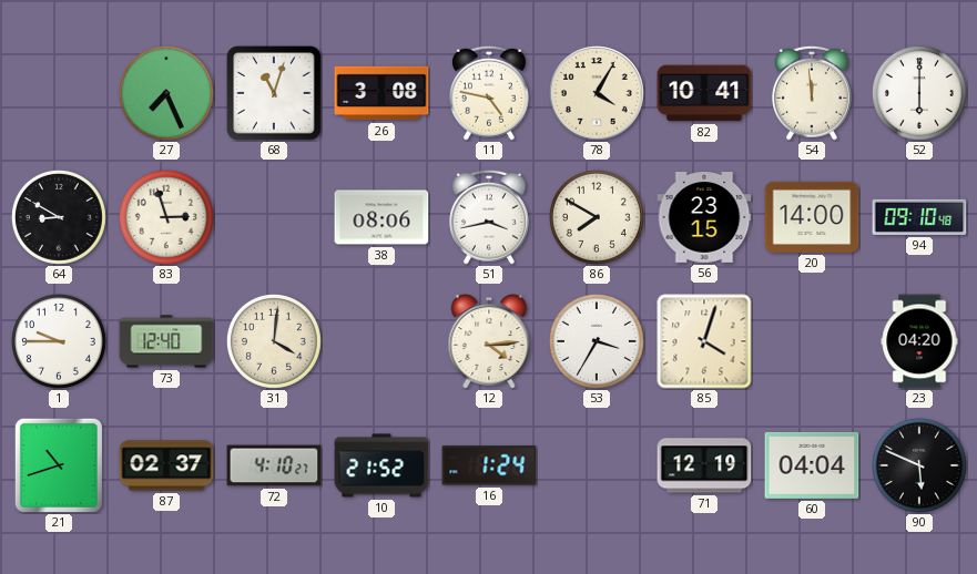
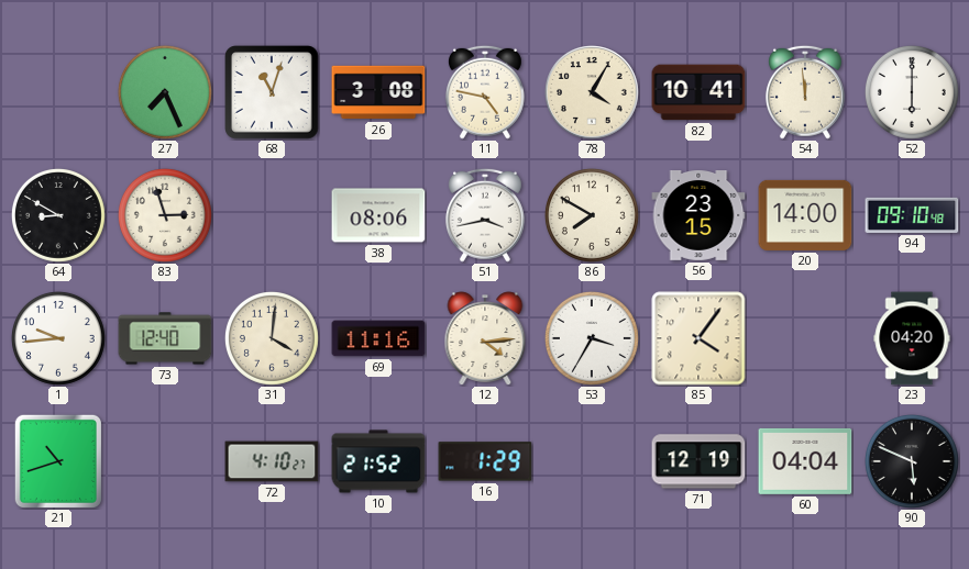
1: 9:45 -> 9:44 (58, 338)
69: none -> 11:16 (378, 338)
85: 4:03 -> 4:06 (698, 338)
87: 02:37 -> none (166, 465)
16: 1:24 -> 1:29 (485, 461)
